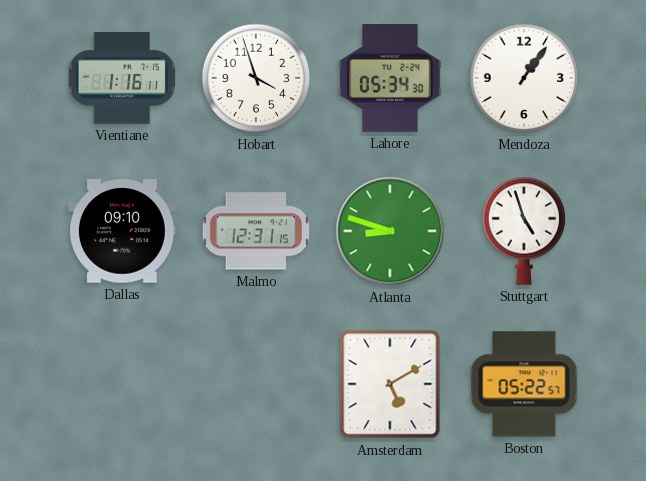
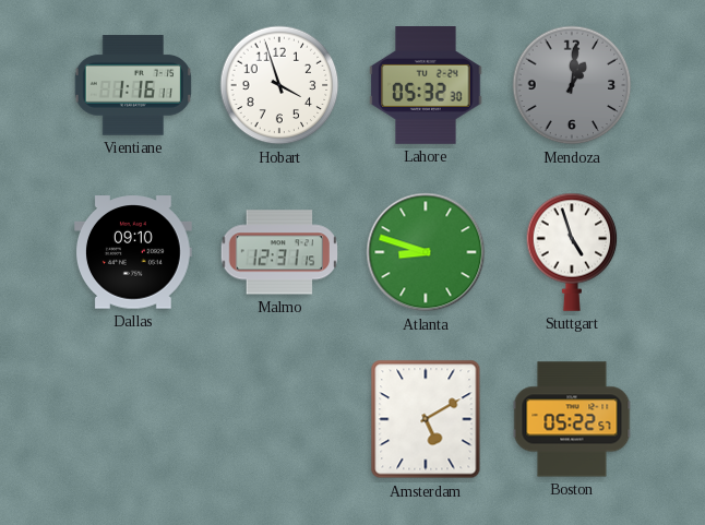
Lahore: 05:34 -> 05:32 (426, 86)
Mendoza: 1:06 -> 1:01 (572, 85)
Mendoza dial: white -> grey (572, 85)
